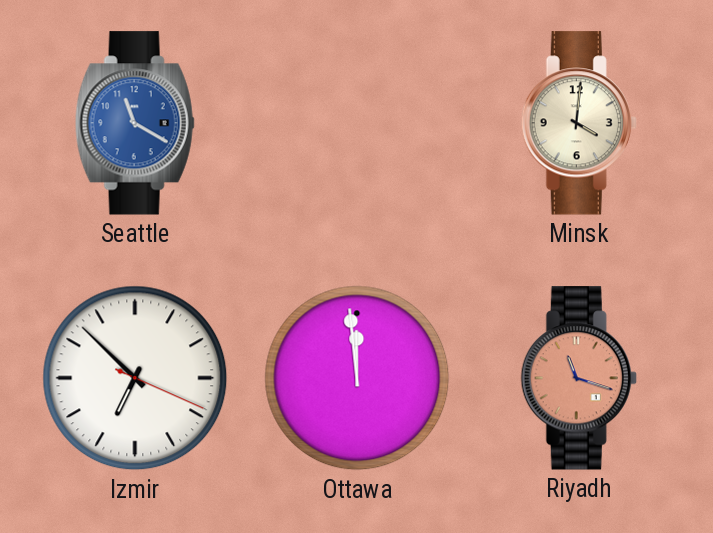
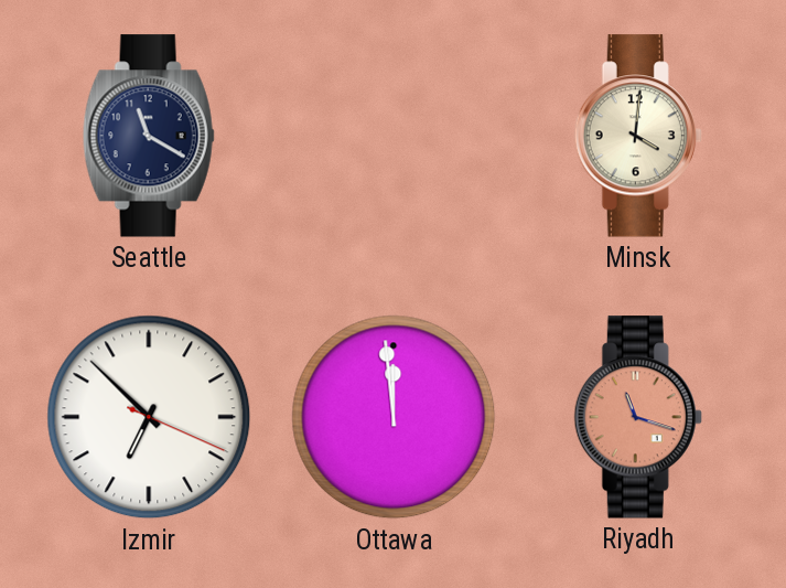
Seattle dial: blue -> navy (149, 136)
